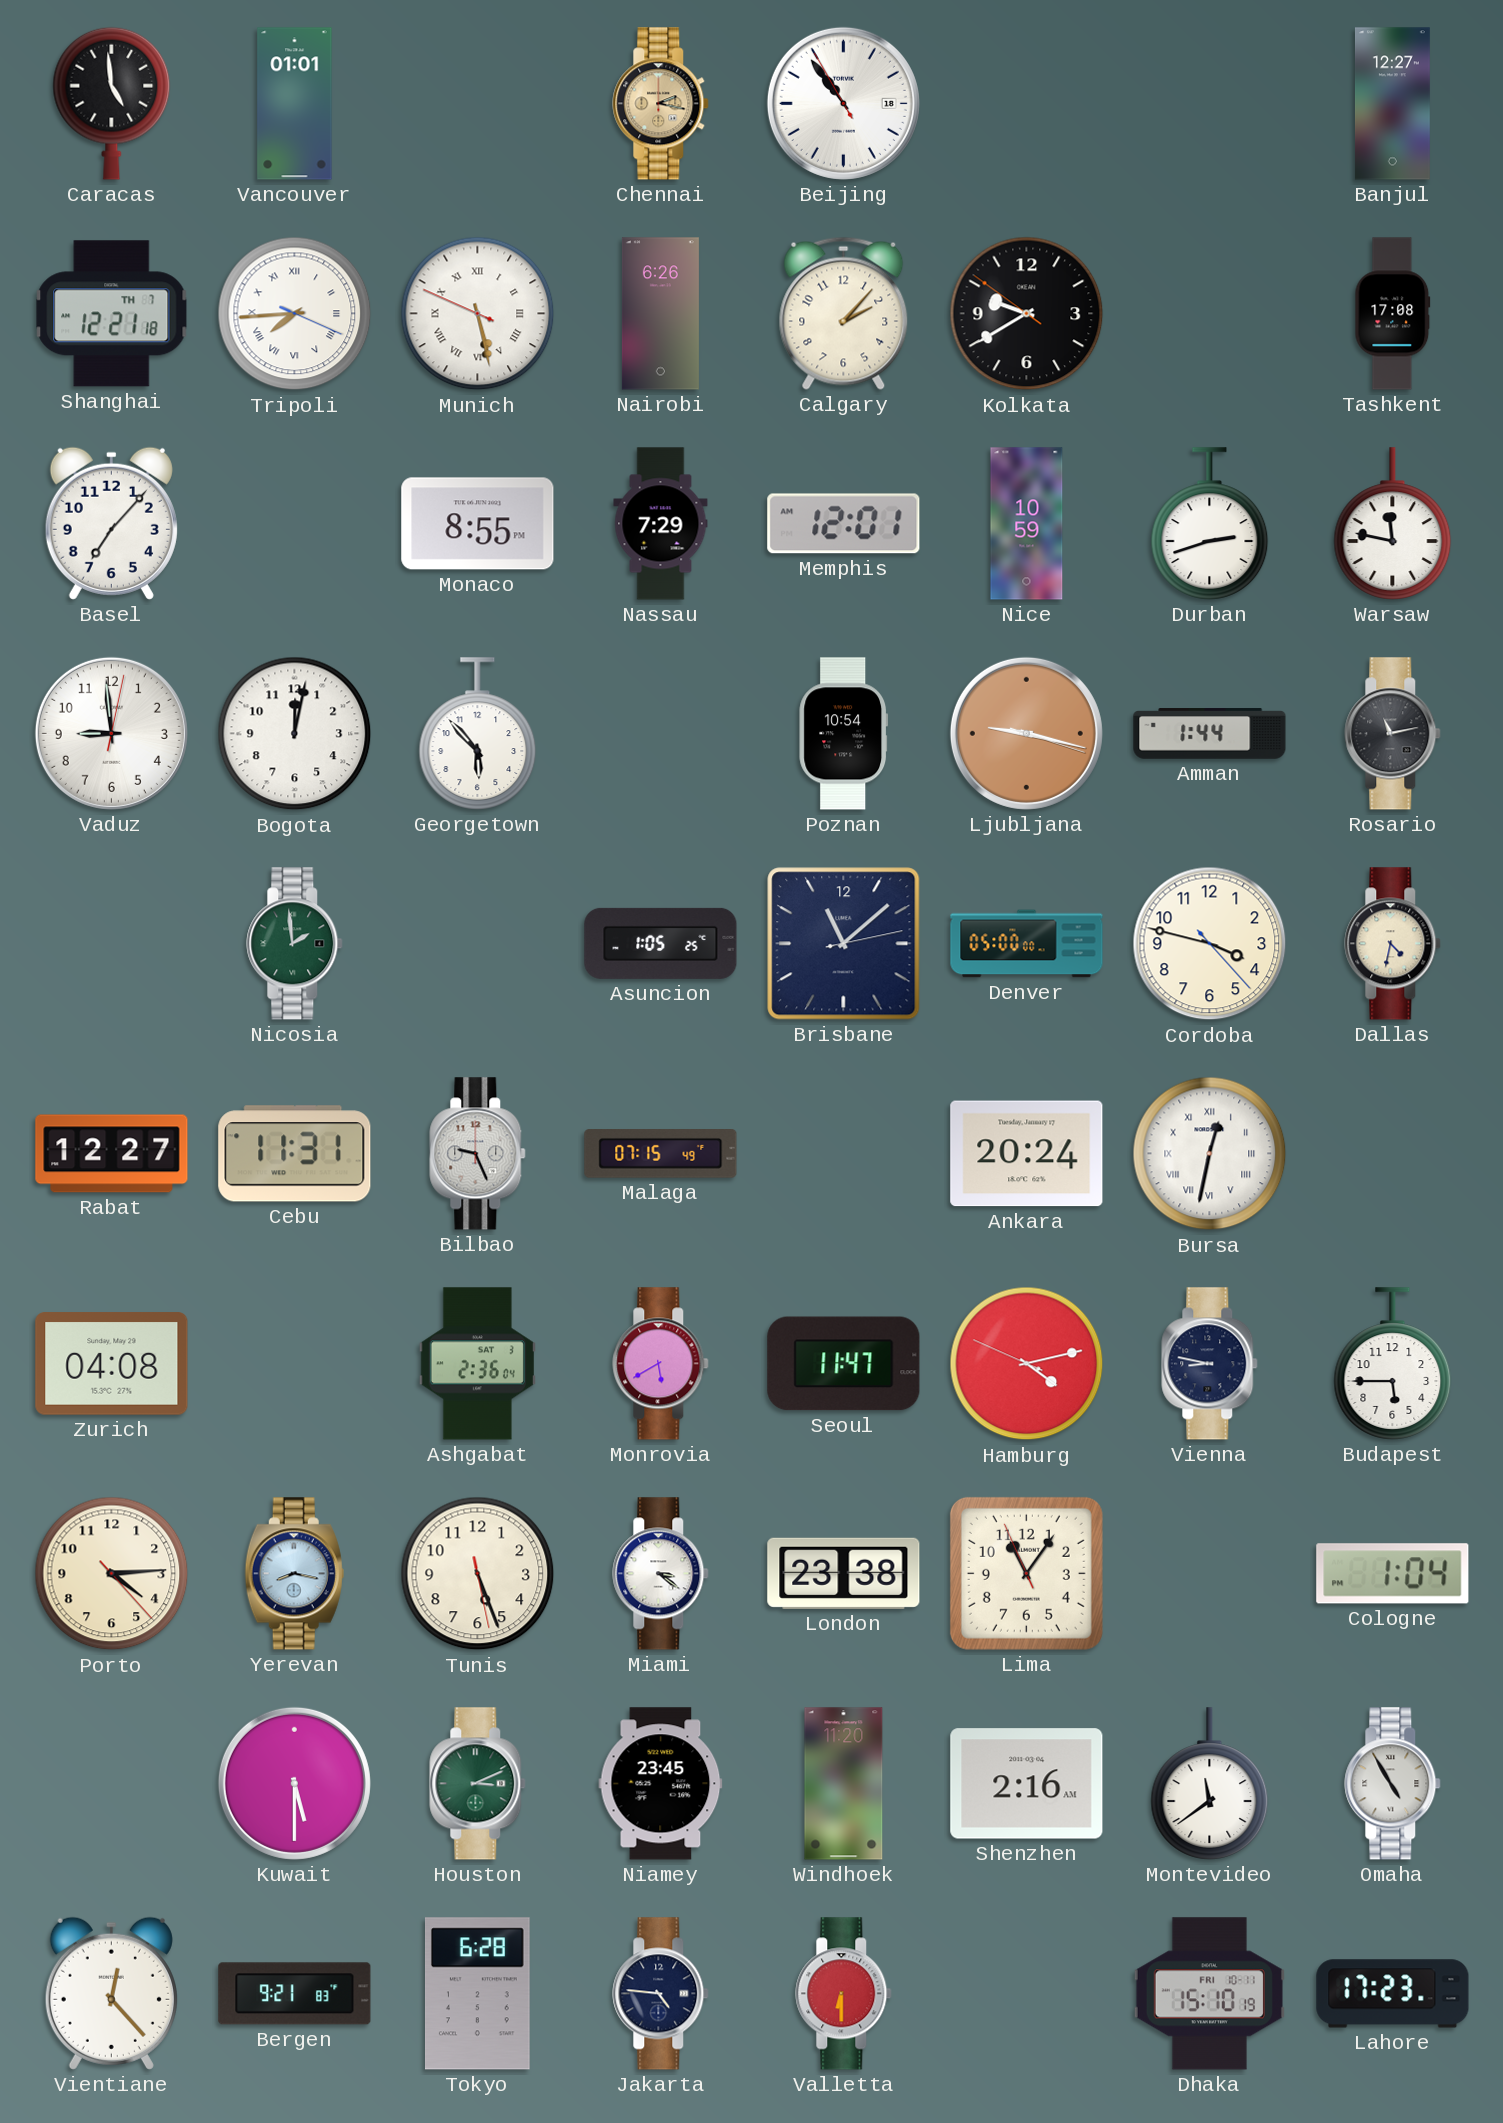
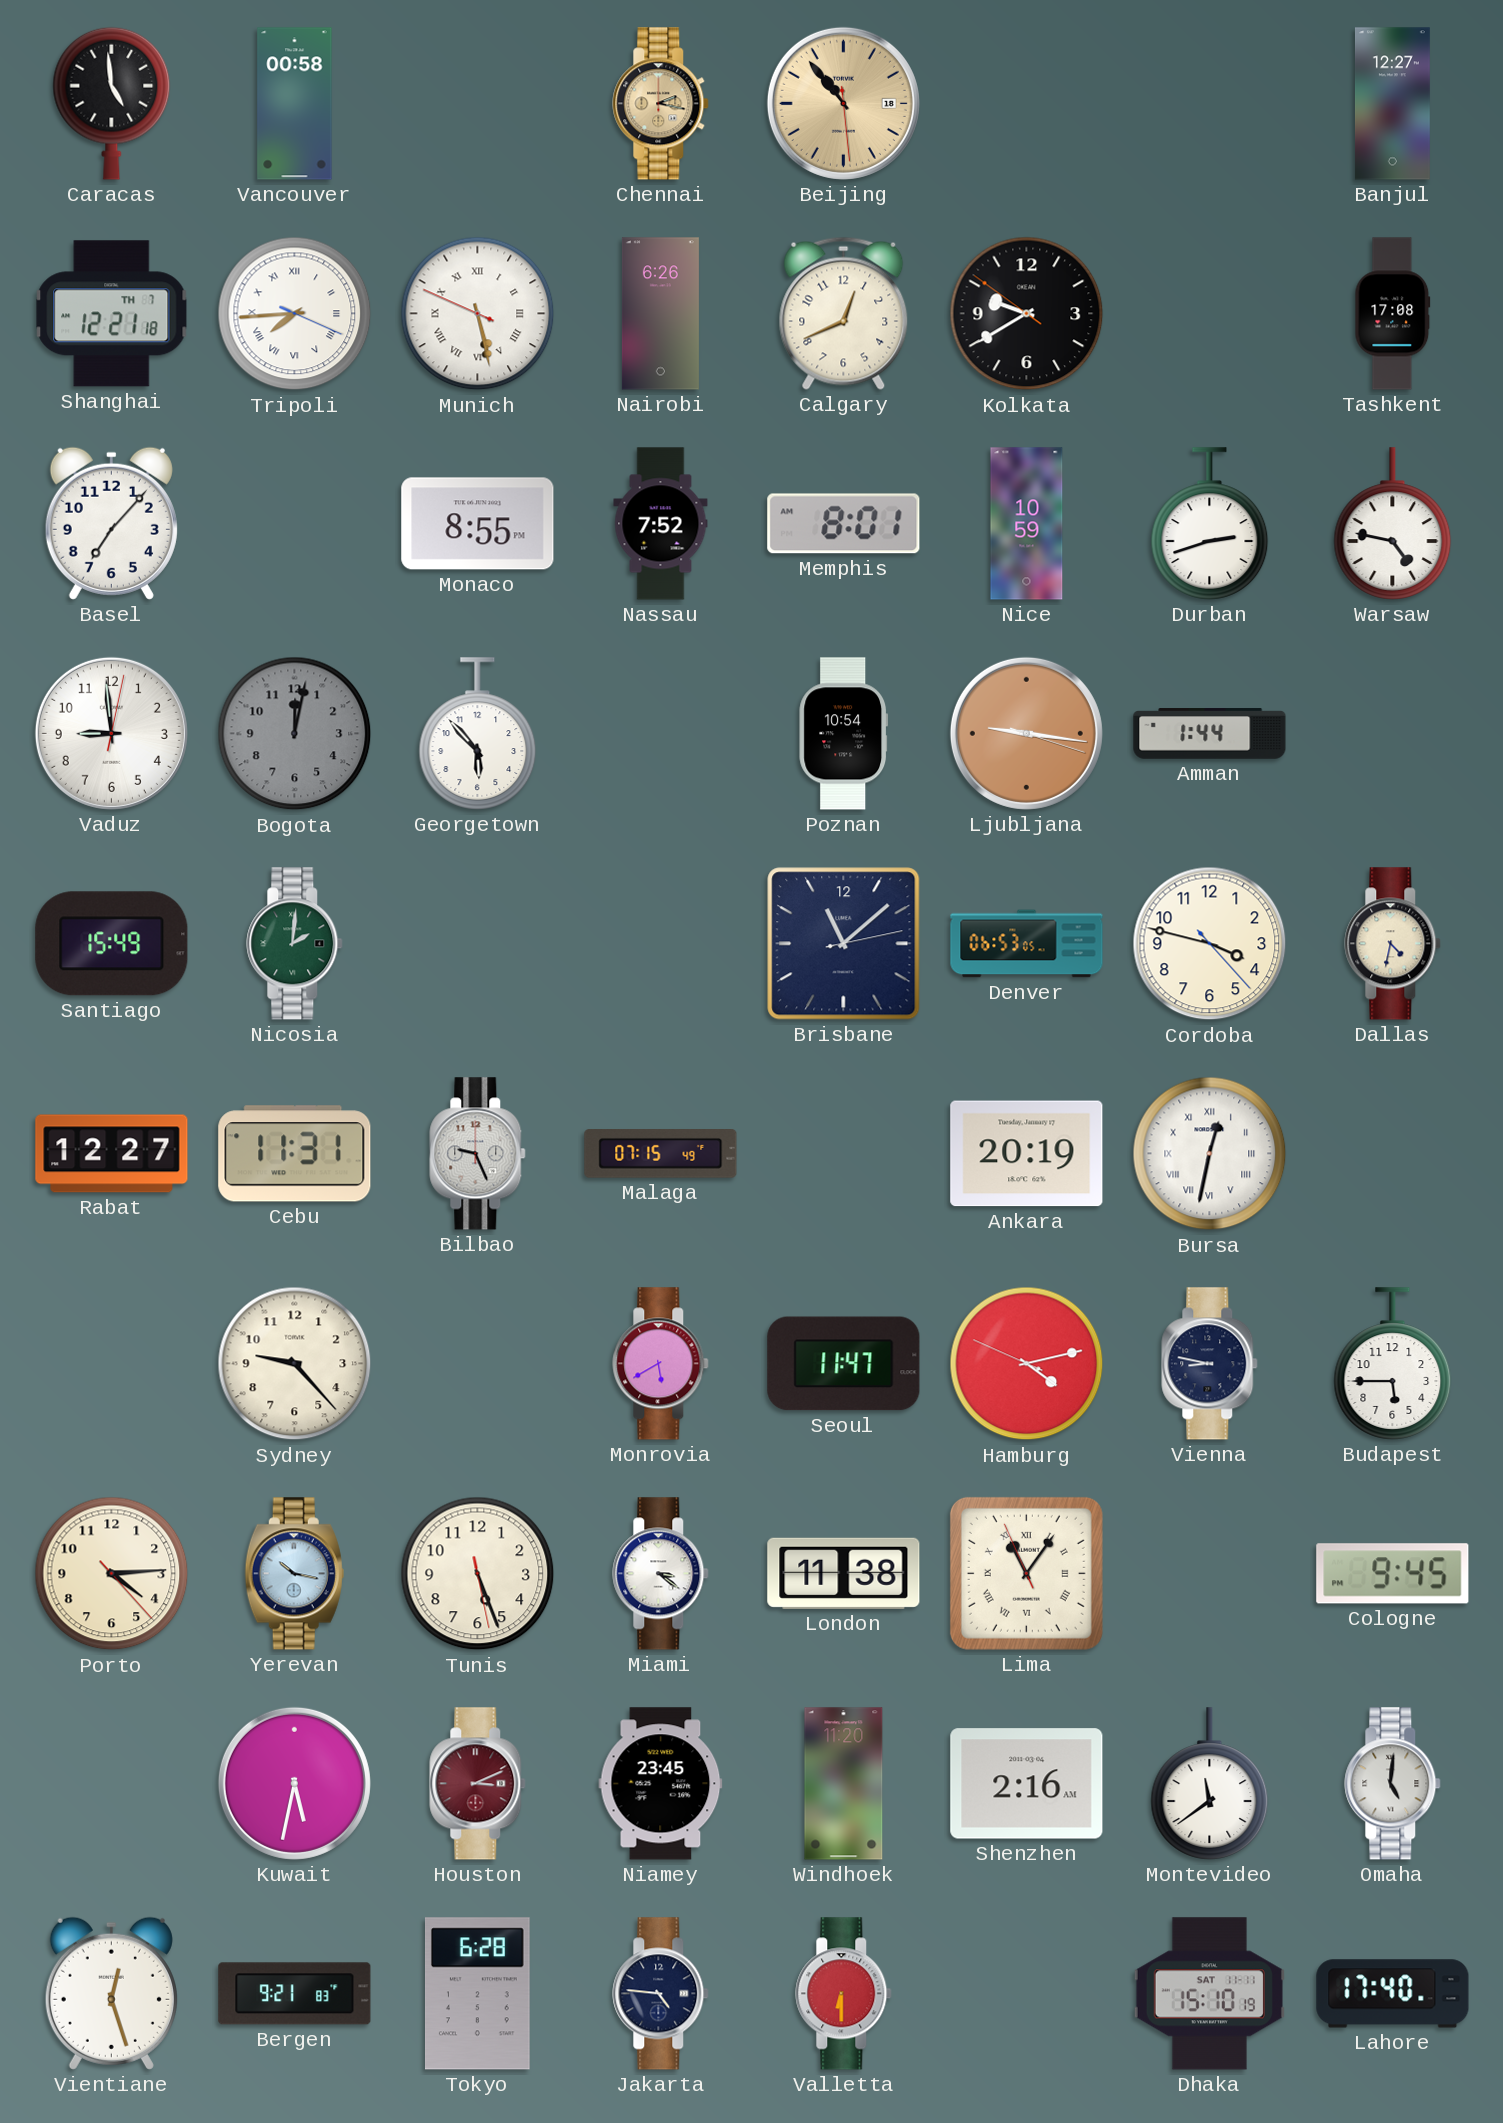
Vancouver: 01:01 -> 00:58 (295, 104)
Beijing: 10:53:55 -> 10:53:29 (843, 103)
Beijing dial: white -> champagne (843, 103)
Calgary: 2:07 -> 12:41 (844, 313)
Nassau: 7:29 -> 7:52 (661, 524)
Memphis: 12:01 -> 8:01 (844, 524)
Warsaw: 11:47 -> 4:47 (1393, 524)
Bogota dial: white -> grey (295, 734)
Ljubljana: 9:17 -> 9:16 (1026, 733)
Rosario: 11:13 -> none (1393, 734)
Santiago: none -> 15:49 (112, 944)
Nicosia: 1:59 -> 2:01 (295, 944)
Asuncion: 1:05 -> none (661, 943)
Denver: 05:00 -> 06:53 (1027, 944)
Ankara: 20:24 -> 20:19 (1027, 1154)
Zurich: 04:08 -> none (112, 1364)
Sydney: none -> 9:23 (295, 1364)
Ashgabat: 2:36 -> none (477, 1364)
Yerevan: 8:17 -> 10:17 (294, 1574)
London: 23:38 -> 11:38 (844, 1573)
Lima numerals: Arabic -> Roman (1026, 1573)
Cologne: 1:04 -> 9:45 (1393, 1574)
Kuwait: 5:30 -> 5:32 (294, 1783)
Houston dial: green -> burgundy (478, 1784)
Omaha: 4:55 -> 5:01 (1393, 1784)
Vientiane: 12:23 -> 12:27 (111, 1993)
Dhaka date: FRI 10-11 -> SAT 11-11 (1209, 1994)
Lahore: 17:23 -> 17:40 (1393, 1994)
